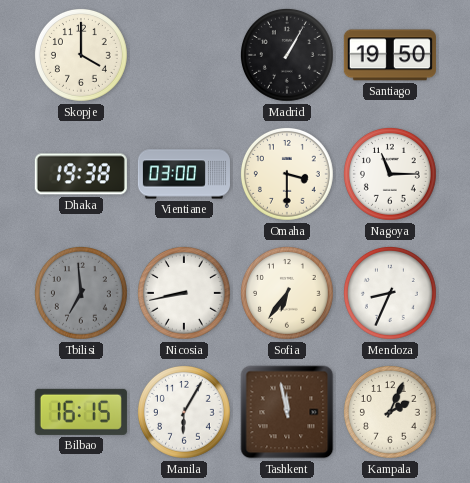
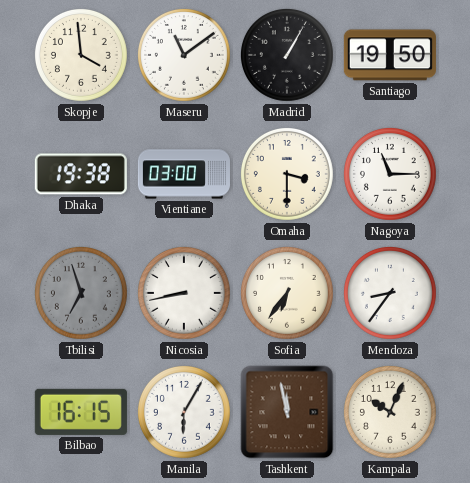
Skopje: 4:00 -> 3:59 (82, 55)
Maseru: none -> 11:09 (185, 55)
Tbilisi: 6:59 -> 6:57 (82, 293)
Mendoza: 8:34 -> 8:36 (391, 293)
Kampala: 2:04 -> 10:04 (391, 412)
